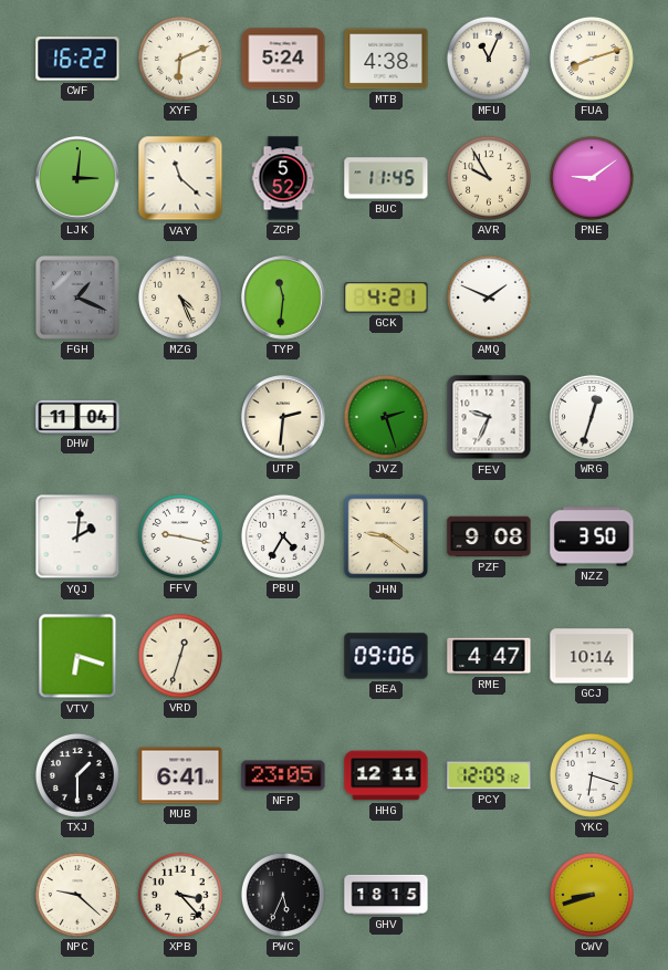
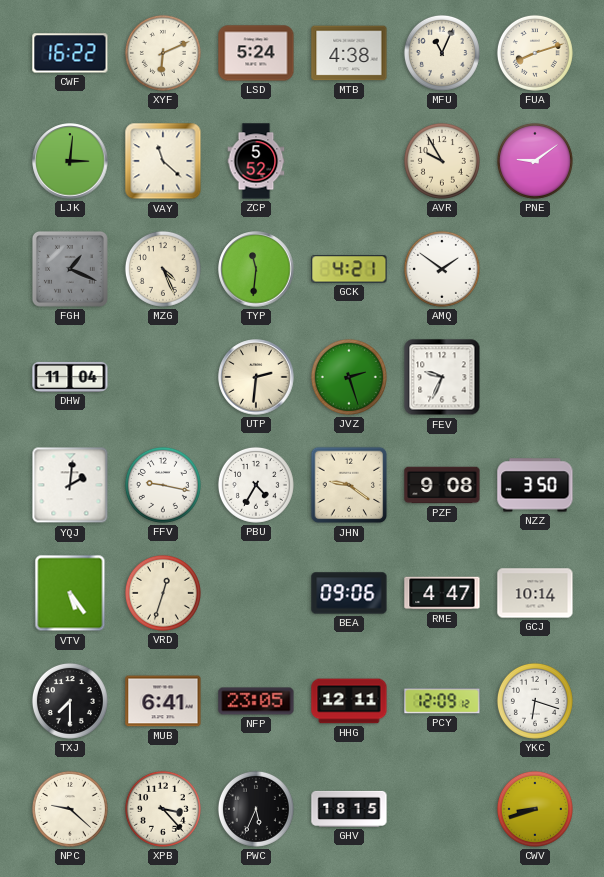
BUC: 11:45 -> none (386, 178)
AMQ: 1:49 -> 1:51 (442, 269)
WRG: 12:33 -> none (592, 417)
VTV: 6:18 -> 5:24 (70, 593)
TXJ: 1:30 -> 7:30 (70, 701)
